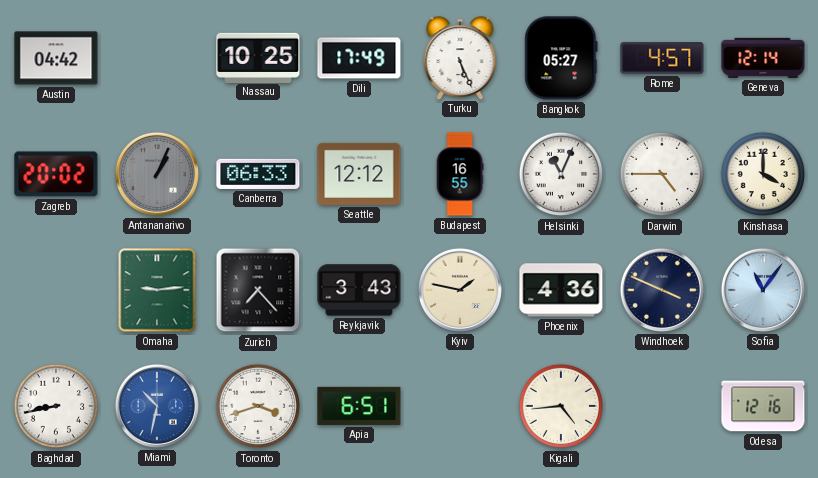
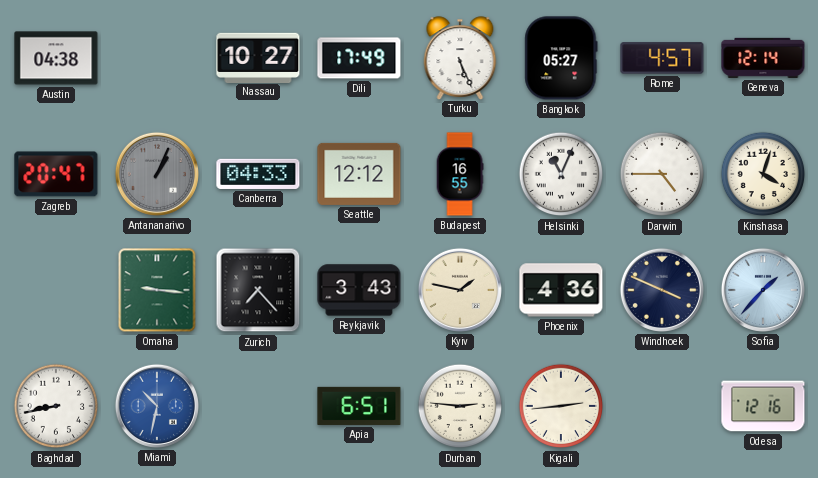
Austin: 04:42 -> 04:38 (56, 58)
Nassau: 10:25 -> 10:27 (258, 57)
Zagreb: 20:02 -> 20:47 (56, 174)
Canberra: 06:33 -> 04:33 (258, 174)
Kinshasa: 4:00 -> 4:03 (763, 174)
Omaha: 9:14 -> 9:16 (157, 290)
Sofia: 11:06 -> 1:37 (763, 290)
Toronto: 3:42 -> none (258, 406)
Durban: none -> 2:46 (460, 406)
Kigali: 4:44 -> 2:44 (561, 406)
